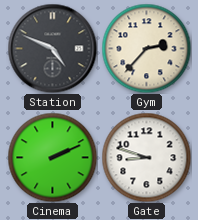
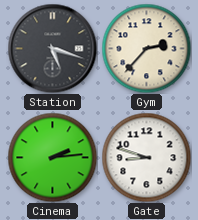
Station: 4:49 -> 5:18 (52, 48)
Cinema: 2:11 -> 2:14 (52, 157)
